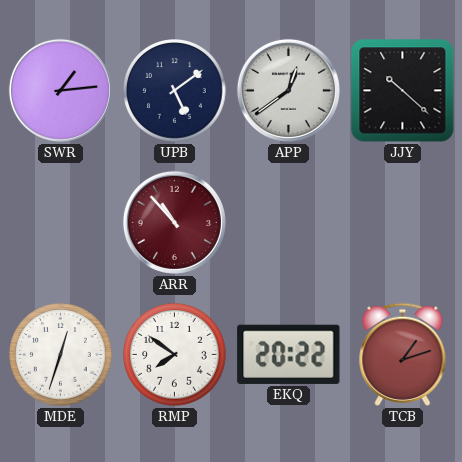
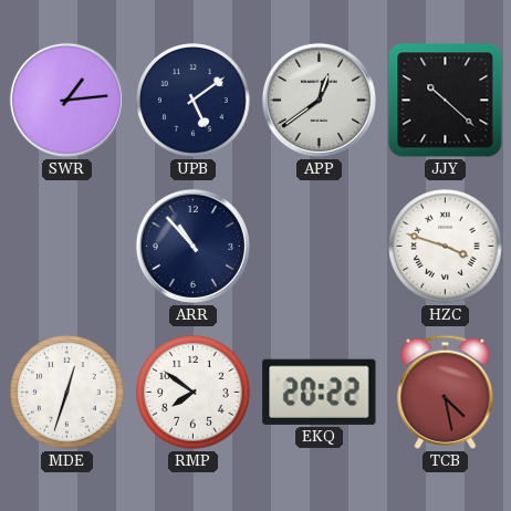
ARR dial: burgundy -> navy (192, 246)
HZC: none -> 3:48 (446, 247)
TCB: 1:12 -> 4:28 (446, 392)
